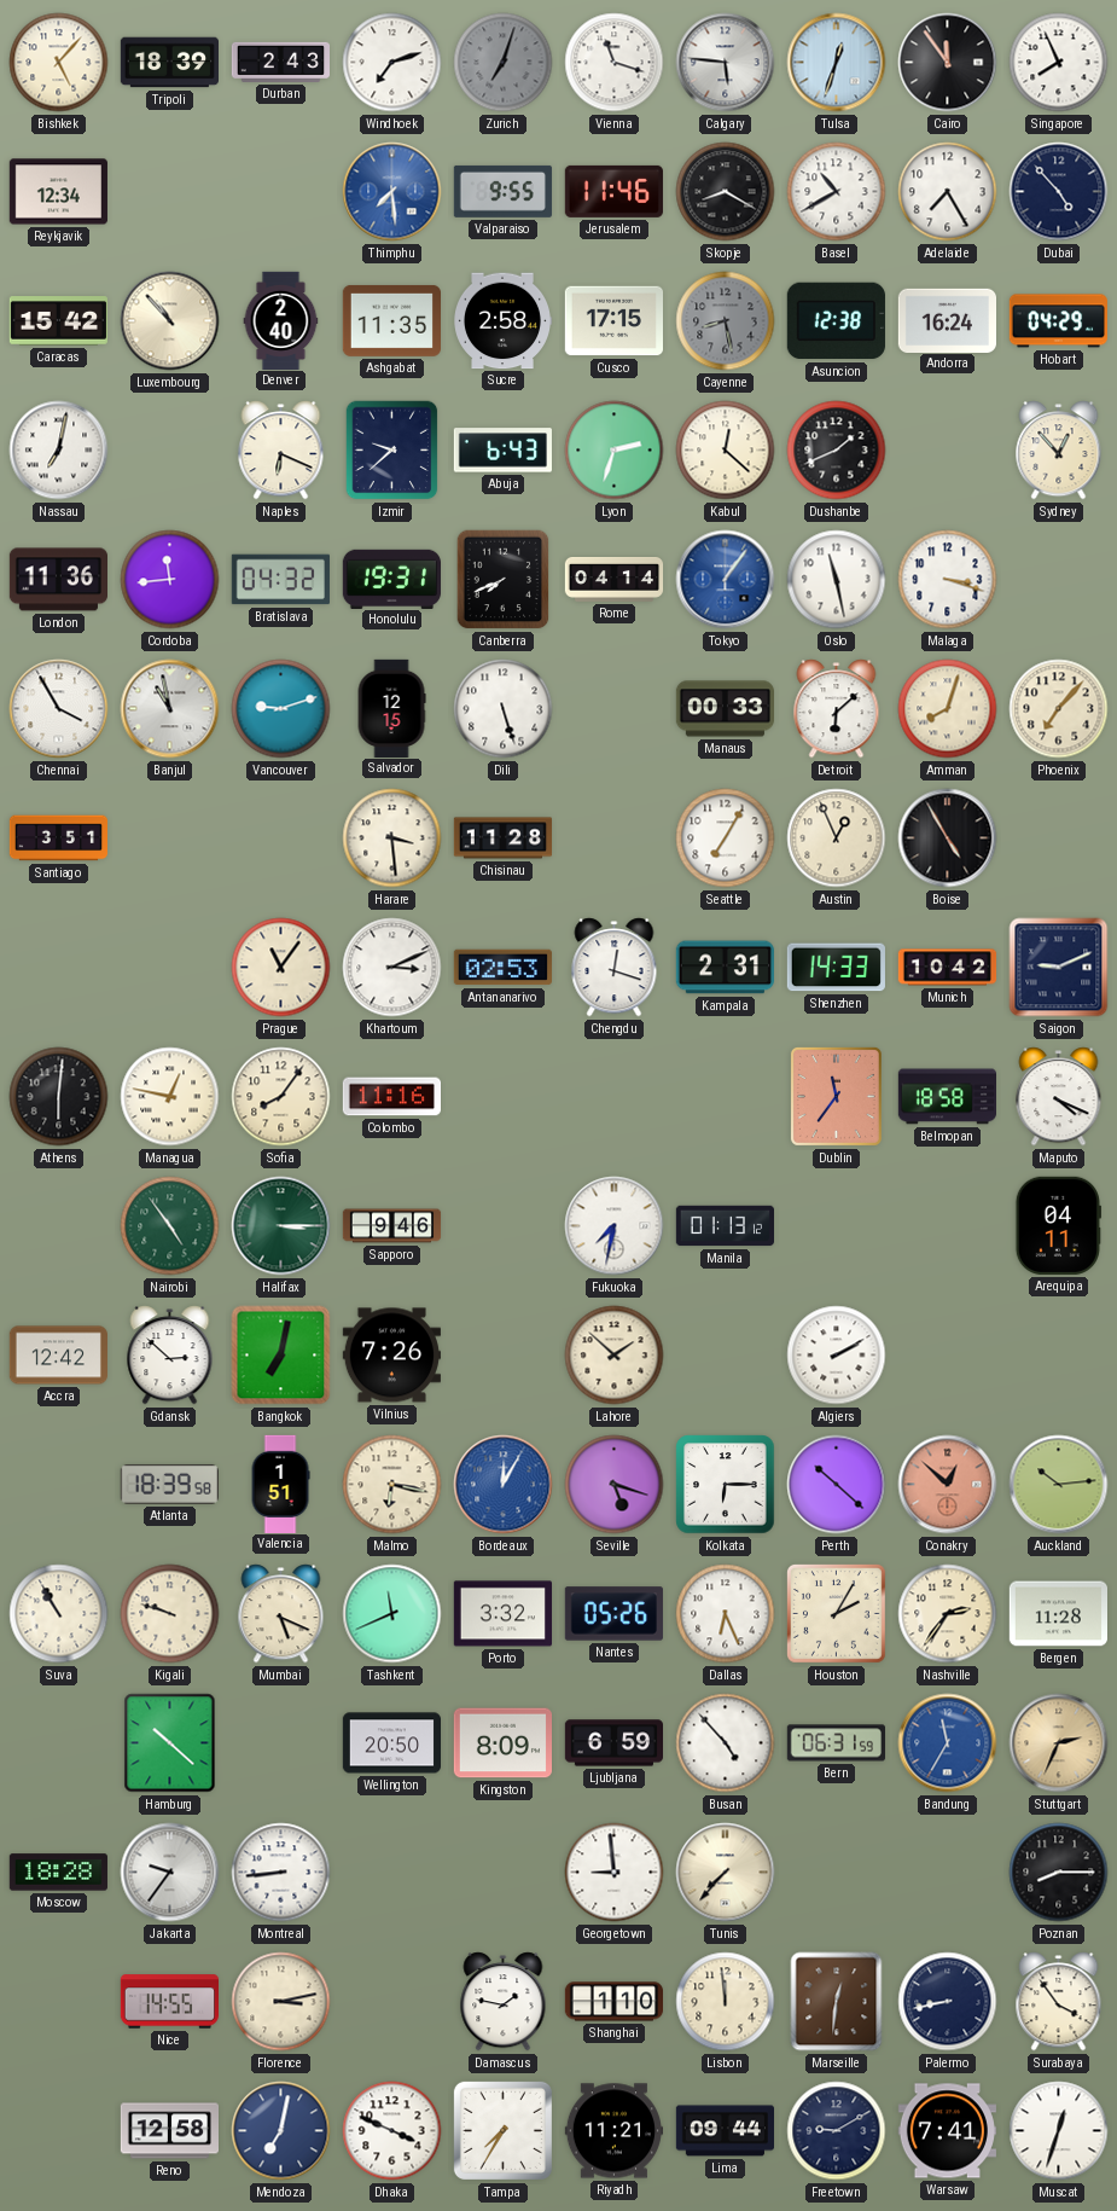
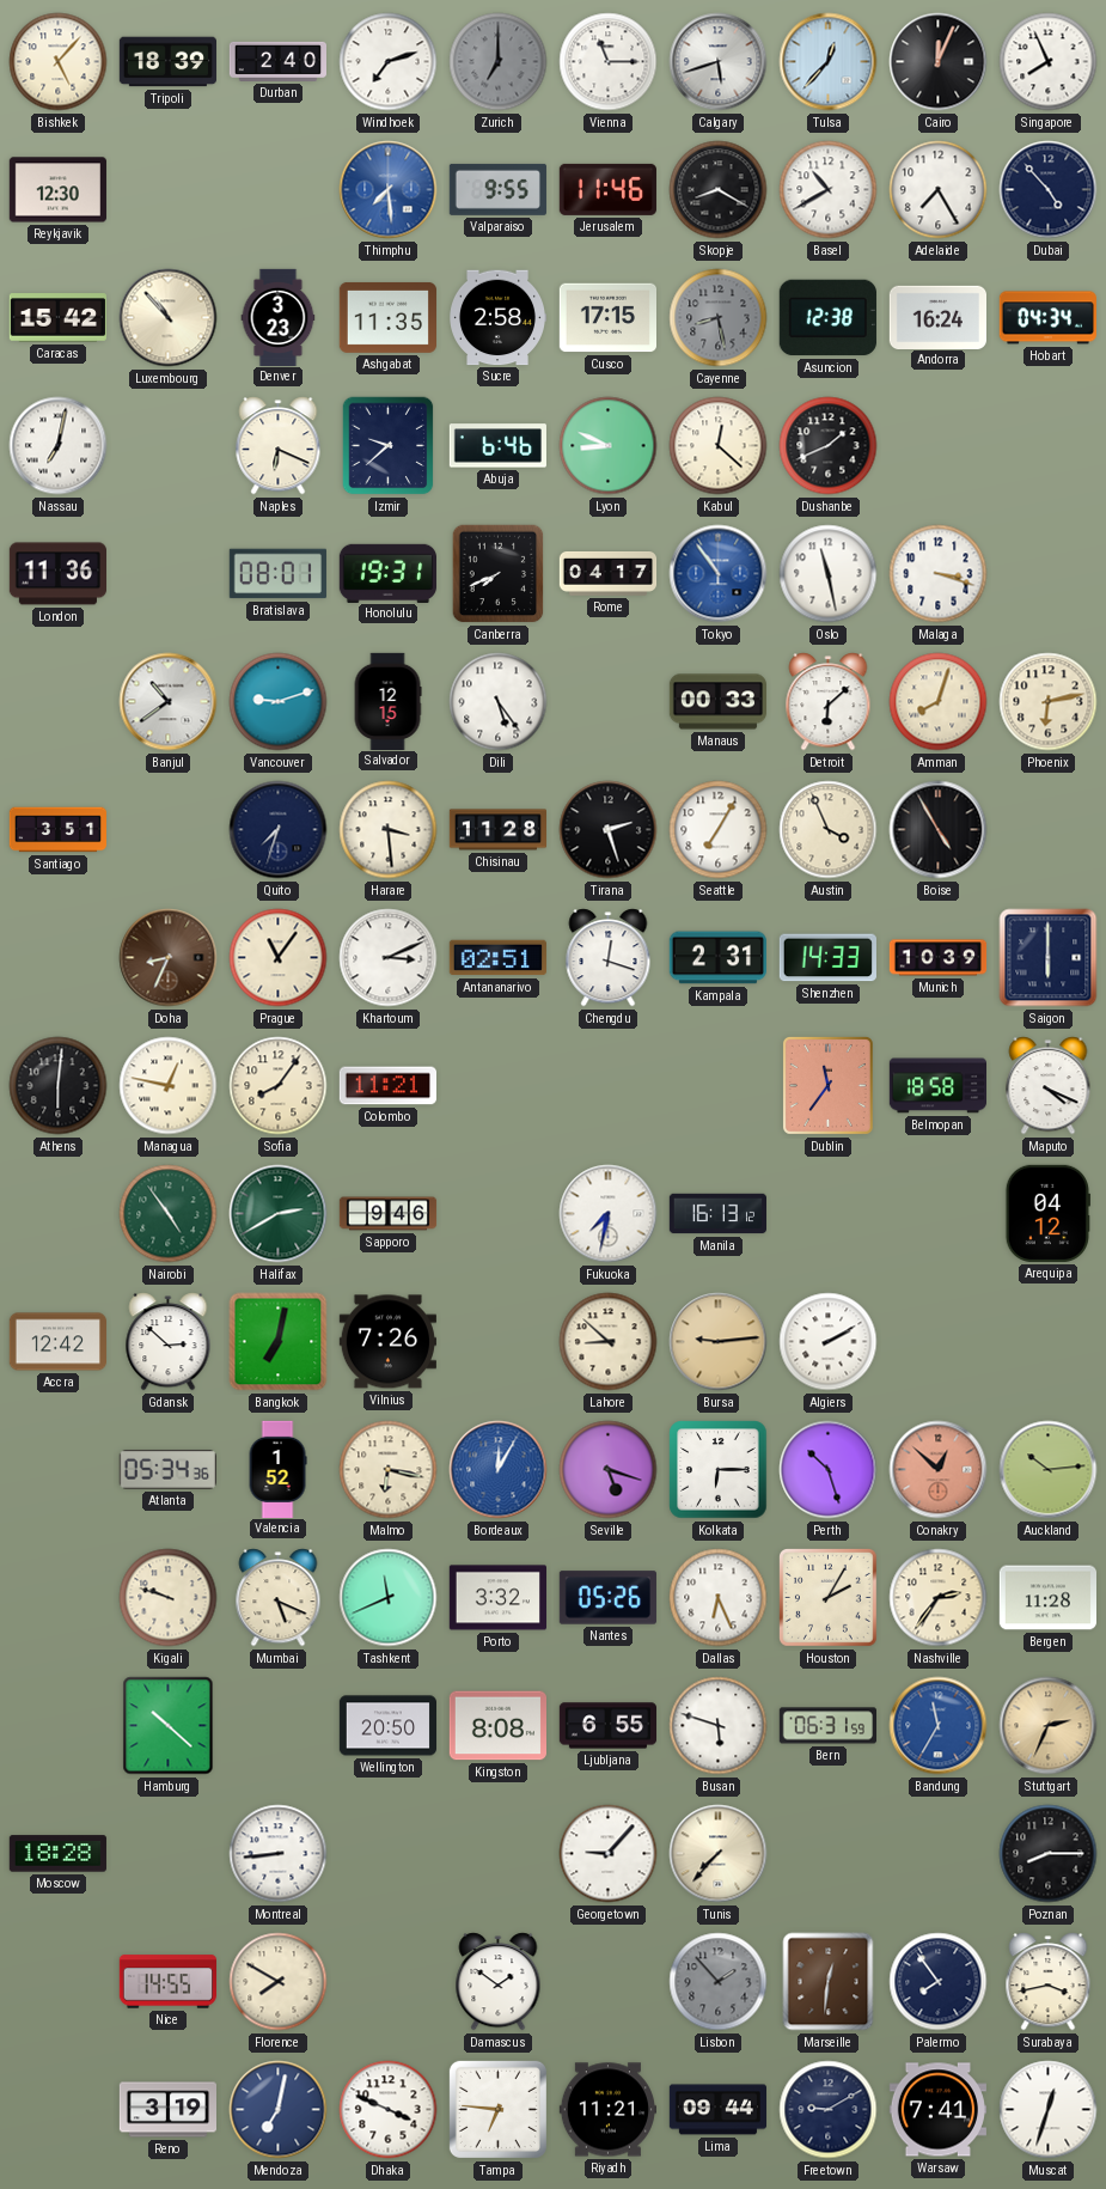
Durban: 2:43 -> 2:40 (277, 61)
Zurich: 7:03 -> 7:00 (499, 62)
Vienna: 11:18 -> 11:15 (609, 62)
Calgary: 5:46 -> 5:42 (719, 62)
Tulsa: 12:33 -> 12:37 (829, 62)
Cairo: 11:54 -> 12:04 (939, 62)
Reykjavik: 12:34 -> 12:30 (57, 190)
Denver: 2:40 -> 3:23 (279, 317)
Hobart: 04:29 -> 04:34 (1047, 318)
Abuja: 6:43 -> 6:46 (497, 446)
Lyon: 2:33 -> 8:49 (609, 446)
Sydney: 12:53 -> none (1059, 451)
Cordoba: 11:44 -> none (170, 580)
Bratislava: 04:32 -> 08:01 (277, 574)
Rome: 04:14 -> 04:17 (609, 574)
Tokyo: 1:06 -> 10:54 (719, 574)
Chennai: 3:55 -> none (59, 709)
Banjul: 10:58 -> 10:39 (169, 702)
Dili: 5:27 -> 5:24 (499, 702)
Phoenix: 7:07 -> 6:13 (1049, 702)
Quito: none -> 7:33 (279, 830)
Tirana: none -> 2:27 (609, 830)
Austin: 12:56 -> 3:56 (829, 830)
Doha: none -> 8:34 (169, 958)
Antananarivo: 02:53 -> 02:51 (497, 958)
Munich: 10:42 -> 10:39 (939, 958)
Saigon: 9:11 -> 6:00 (1049, 958)
Colombo: 11:16 -> 11:21 (387, 1086)
Halifax: 3:15 -> 2:40 (279, 1214)
Manila: 01:13 -> 16:13 (717, 1214)
Arequipa: 04:11 -> 04:12 (1047, 1213)
Lahore: 1:52 -> 8:52 (609, 1342)
Bursa: none -> 9:14 (719, 1342)
Atlanta: 18:39 -> 05:34 (167, 1469)
Valencia: 1:51 -> 1:52 (277, 1469)
Perth: 10:22 -> 10:27 (829, 1470)
Suva: 10:55 -> none (59, 1614)
Kingston: 8:09 -> 8:08 (497, 1726)
Ljubljana: 6:59 -> 6:55 (607, 1726)
Busan: 4:53 -> 5:48 (719, 1726)
Jakarta: 9:36 -> none (170, 1873)
Georgetown: 8:59 -> 9:07 (609, 1854)
Florence: 3:13 -> 7:50 (279, 1982)
Damascus: 1:47 -> 1:51 (499, 1982)
Shanghai: 1:10 -> none (613, 2002)
Lisbon: 11:59 -> 1:53 (719, 1982)
Lisbon dial: cream -> grey (719, 1982)
Palermo: 8:43 -> 7:54 (939, 1982)
Surabaya: 3:54 -> 3:43 (1049, 1982)
Reno: 12:58 -> 3:19 (167, 2110)
Tampa: 7:35 -> 6:46 (497, 2109)
